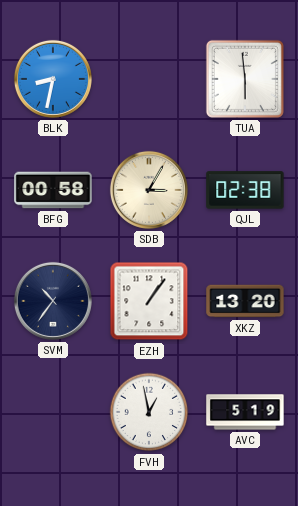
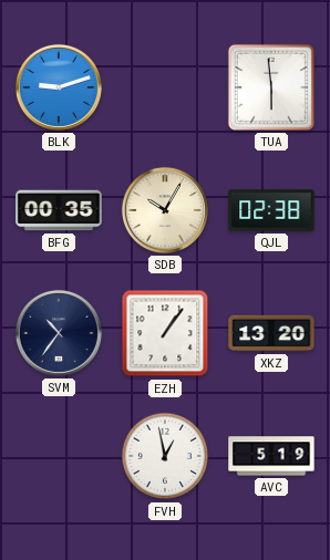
BLK: 8:32 -> 9:12 (59, 87)
BFG: 00:58 -> 00:35 (59, 210)
SDB: 3:05 -> 10:05 (165, 210)
